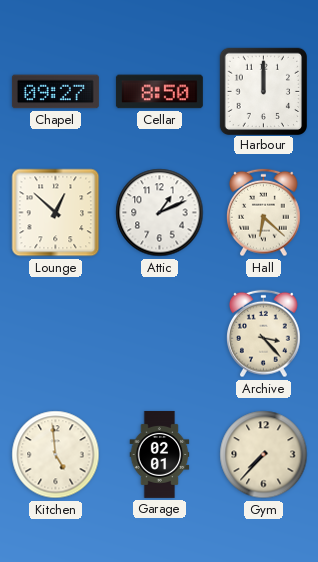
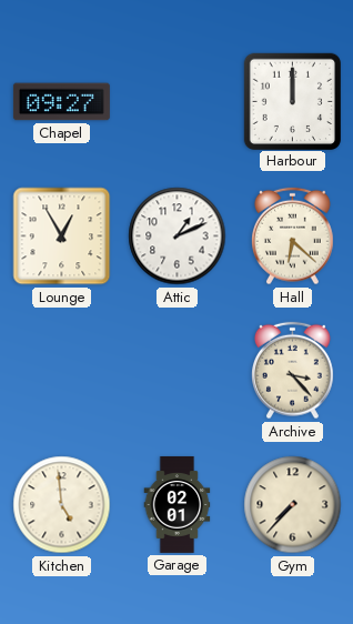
Cellar: 8:50 -> none (159, 92)
Lounge: 12:52 -> 12:55 (62, 236)
